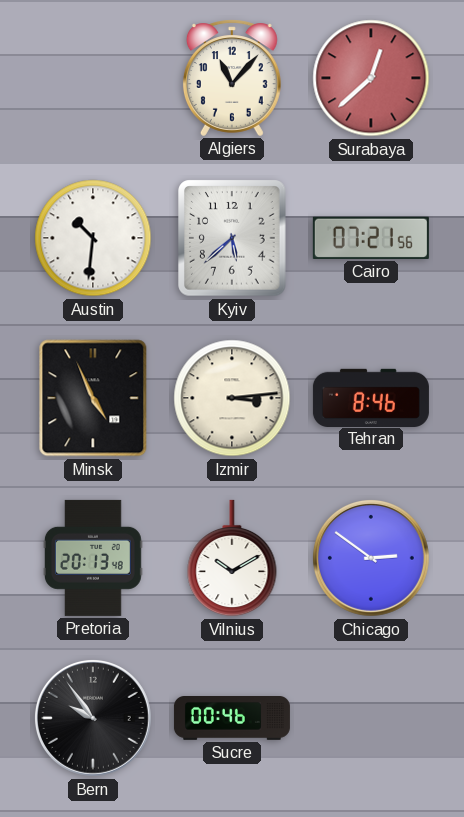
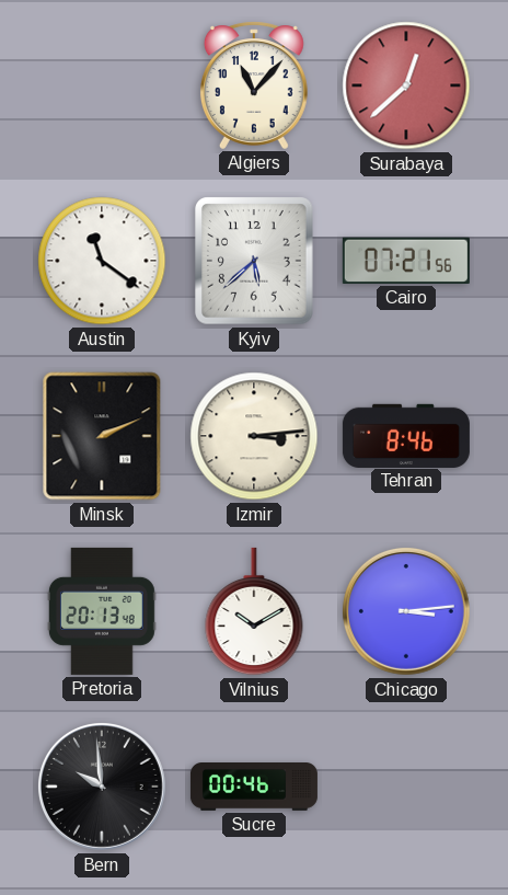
Austin: 10:31 -> 11:21 (102, 261)
Minsk: 4:56 -> 2:11 (102, 436)
Chicago: 2:51 -> 3:14 (406, 611)
Bern: 9:54 -> 9:59 (102, 787)
